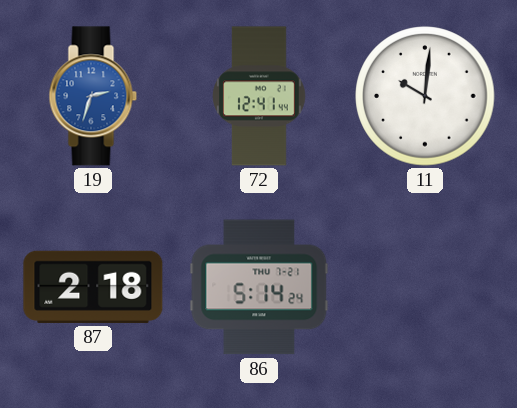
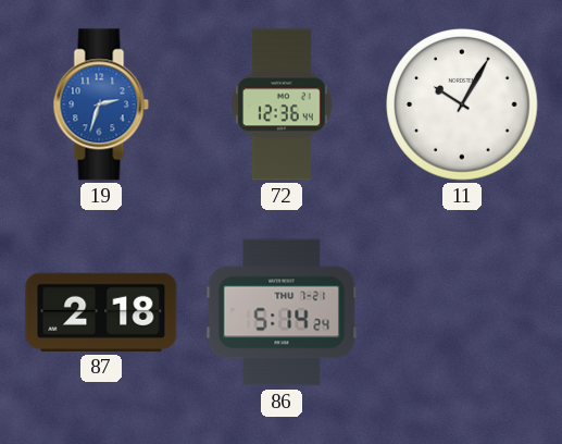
72: 12:41 -> 12:36 (282, 104)
11: 10:01 -> 10:05 (462, 104)
